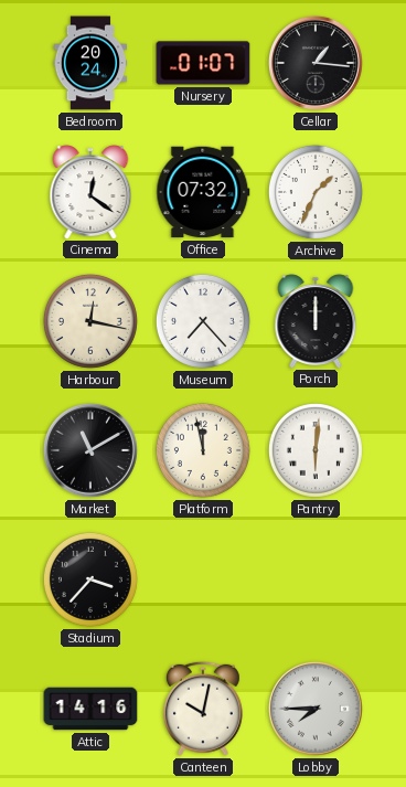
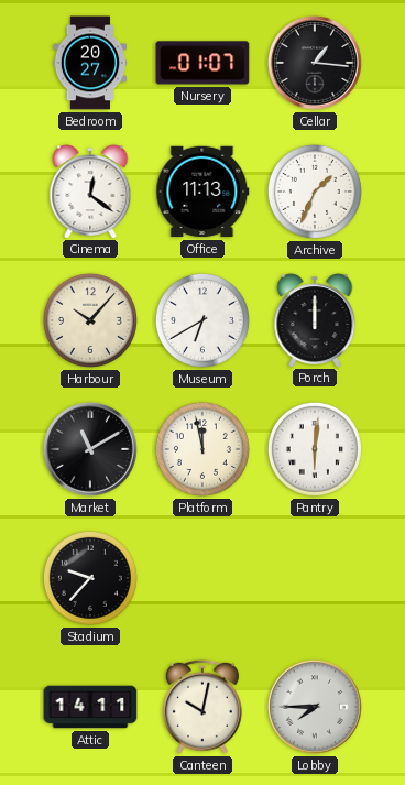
Bedroom: 20:24 -> 20:27 (90, 63)
Office: 07:32 -> 11:13 (202, 192)
Harbour: 12:17 -> 10:07 (90, 320)
Museum: 7:23 -> 6:40 (202, 320)
Stadium: 3:37 -> 9:37 (90, 578)
Attic: 14:16 -> 14:11 (90, 707)
